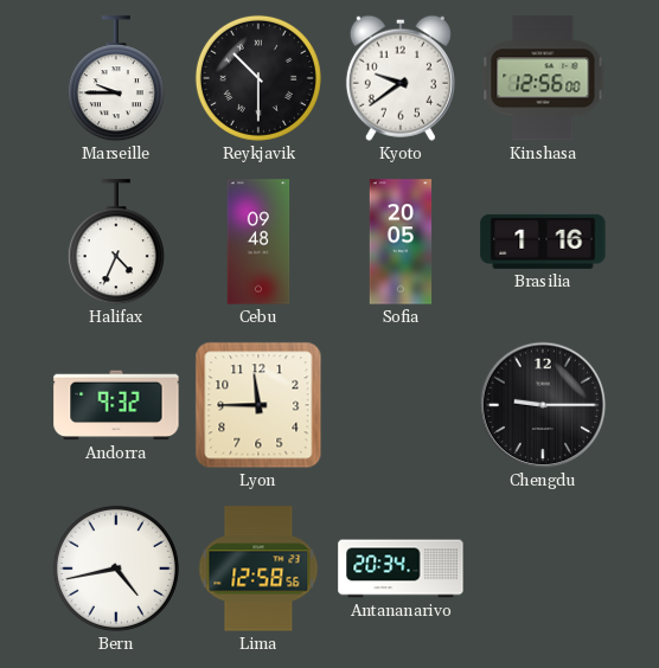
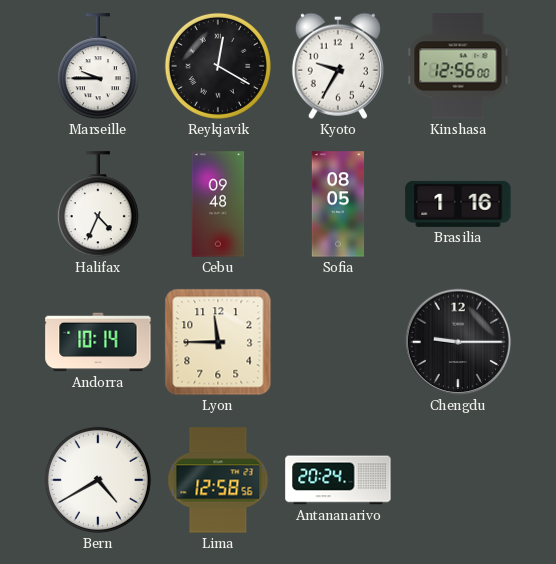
Reykjavik: 10:30 -> 12:20 (218, 66)
Kyoto: 9:39 -> 9:35 (338, 66)
Sofia: 20:05 -> 08:05 (338, 204)
Andorra: 9:32 -> 10:14 (98, 342)
Bern: 4:43 -> 4:40 (98, 480)
Antananarivo: 20:34 -> 20:24 (338, 480)
